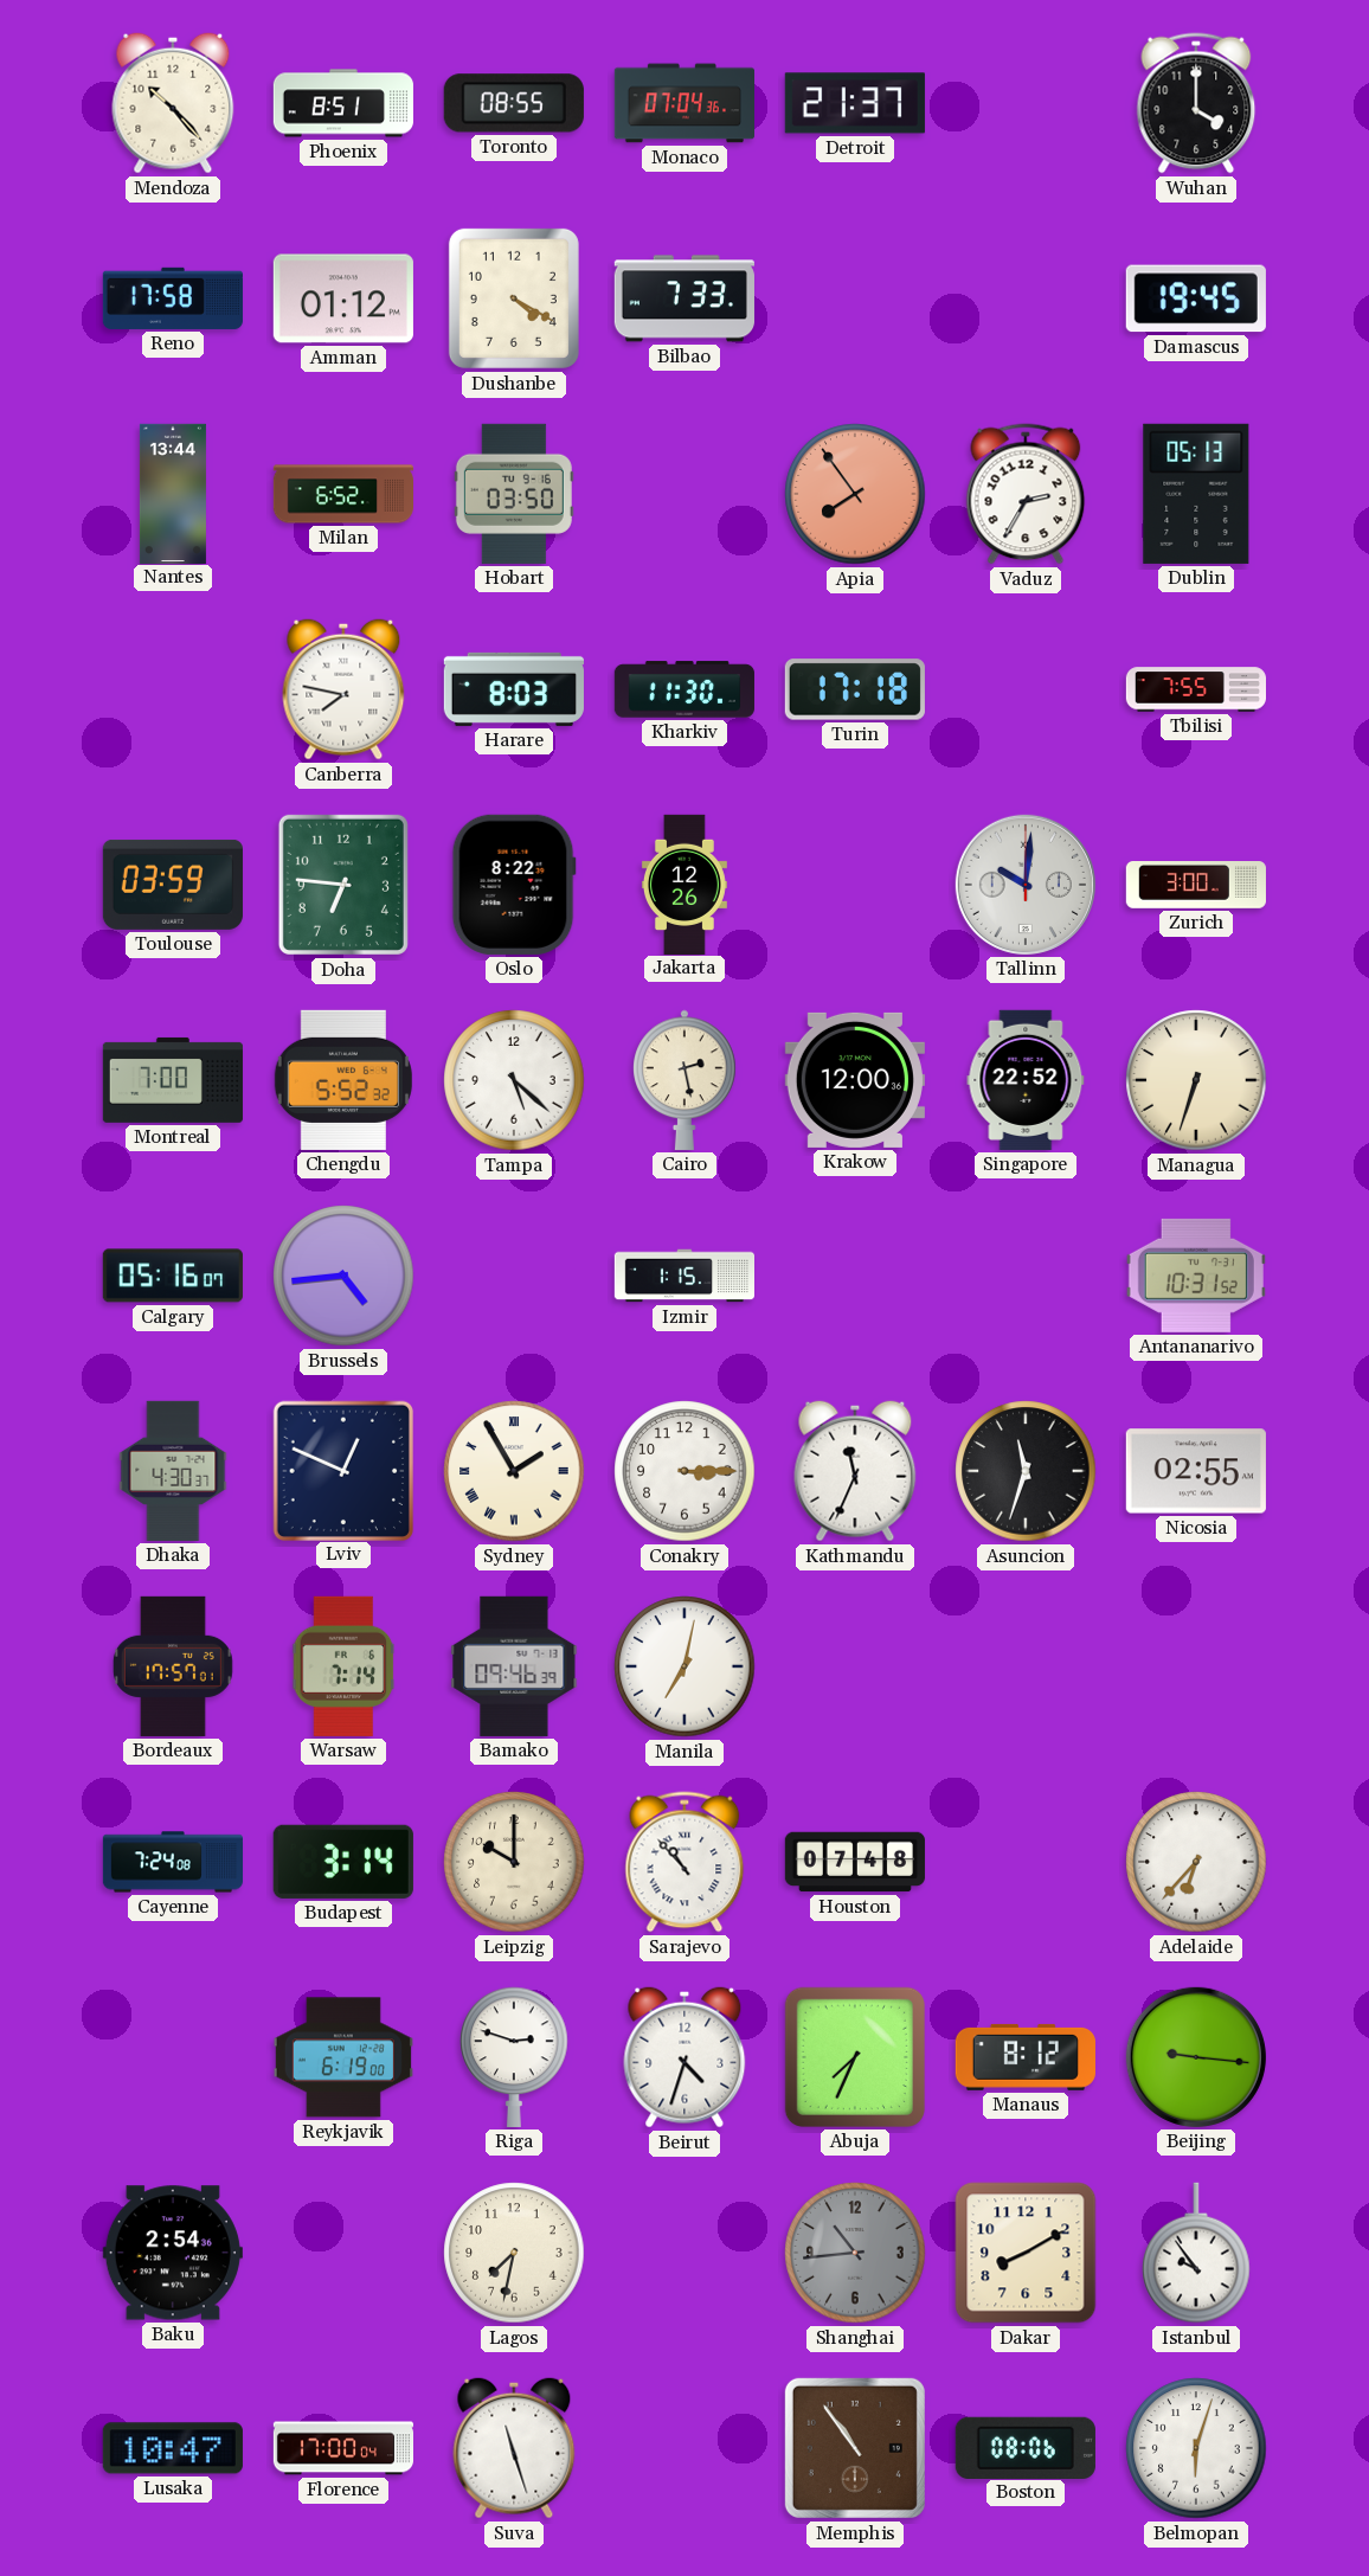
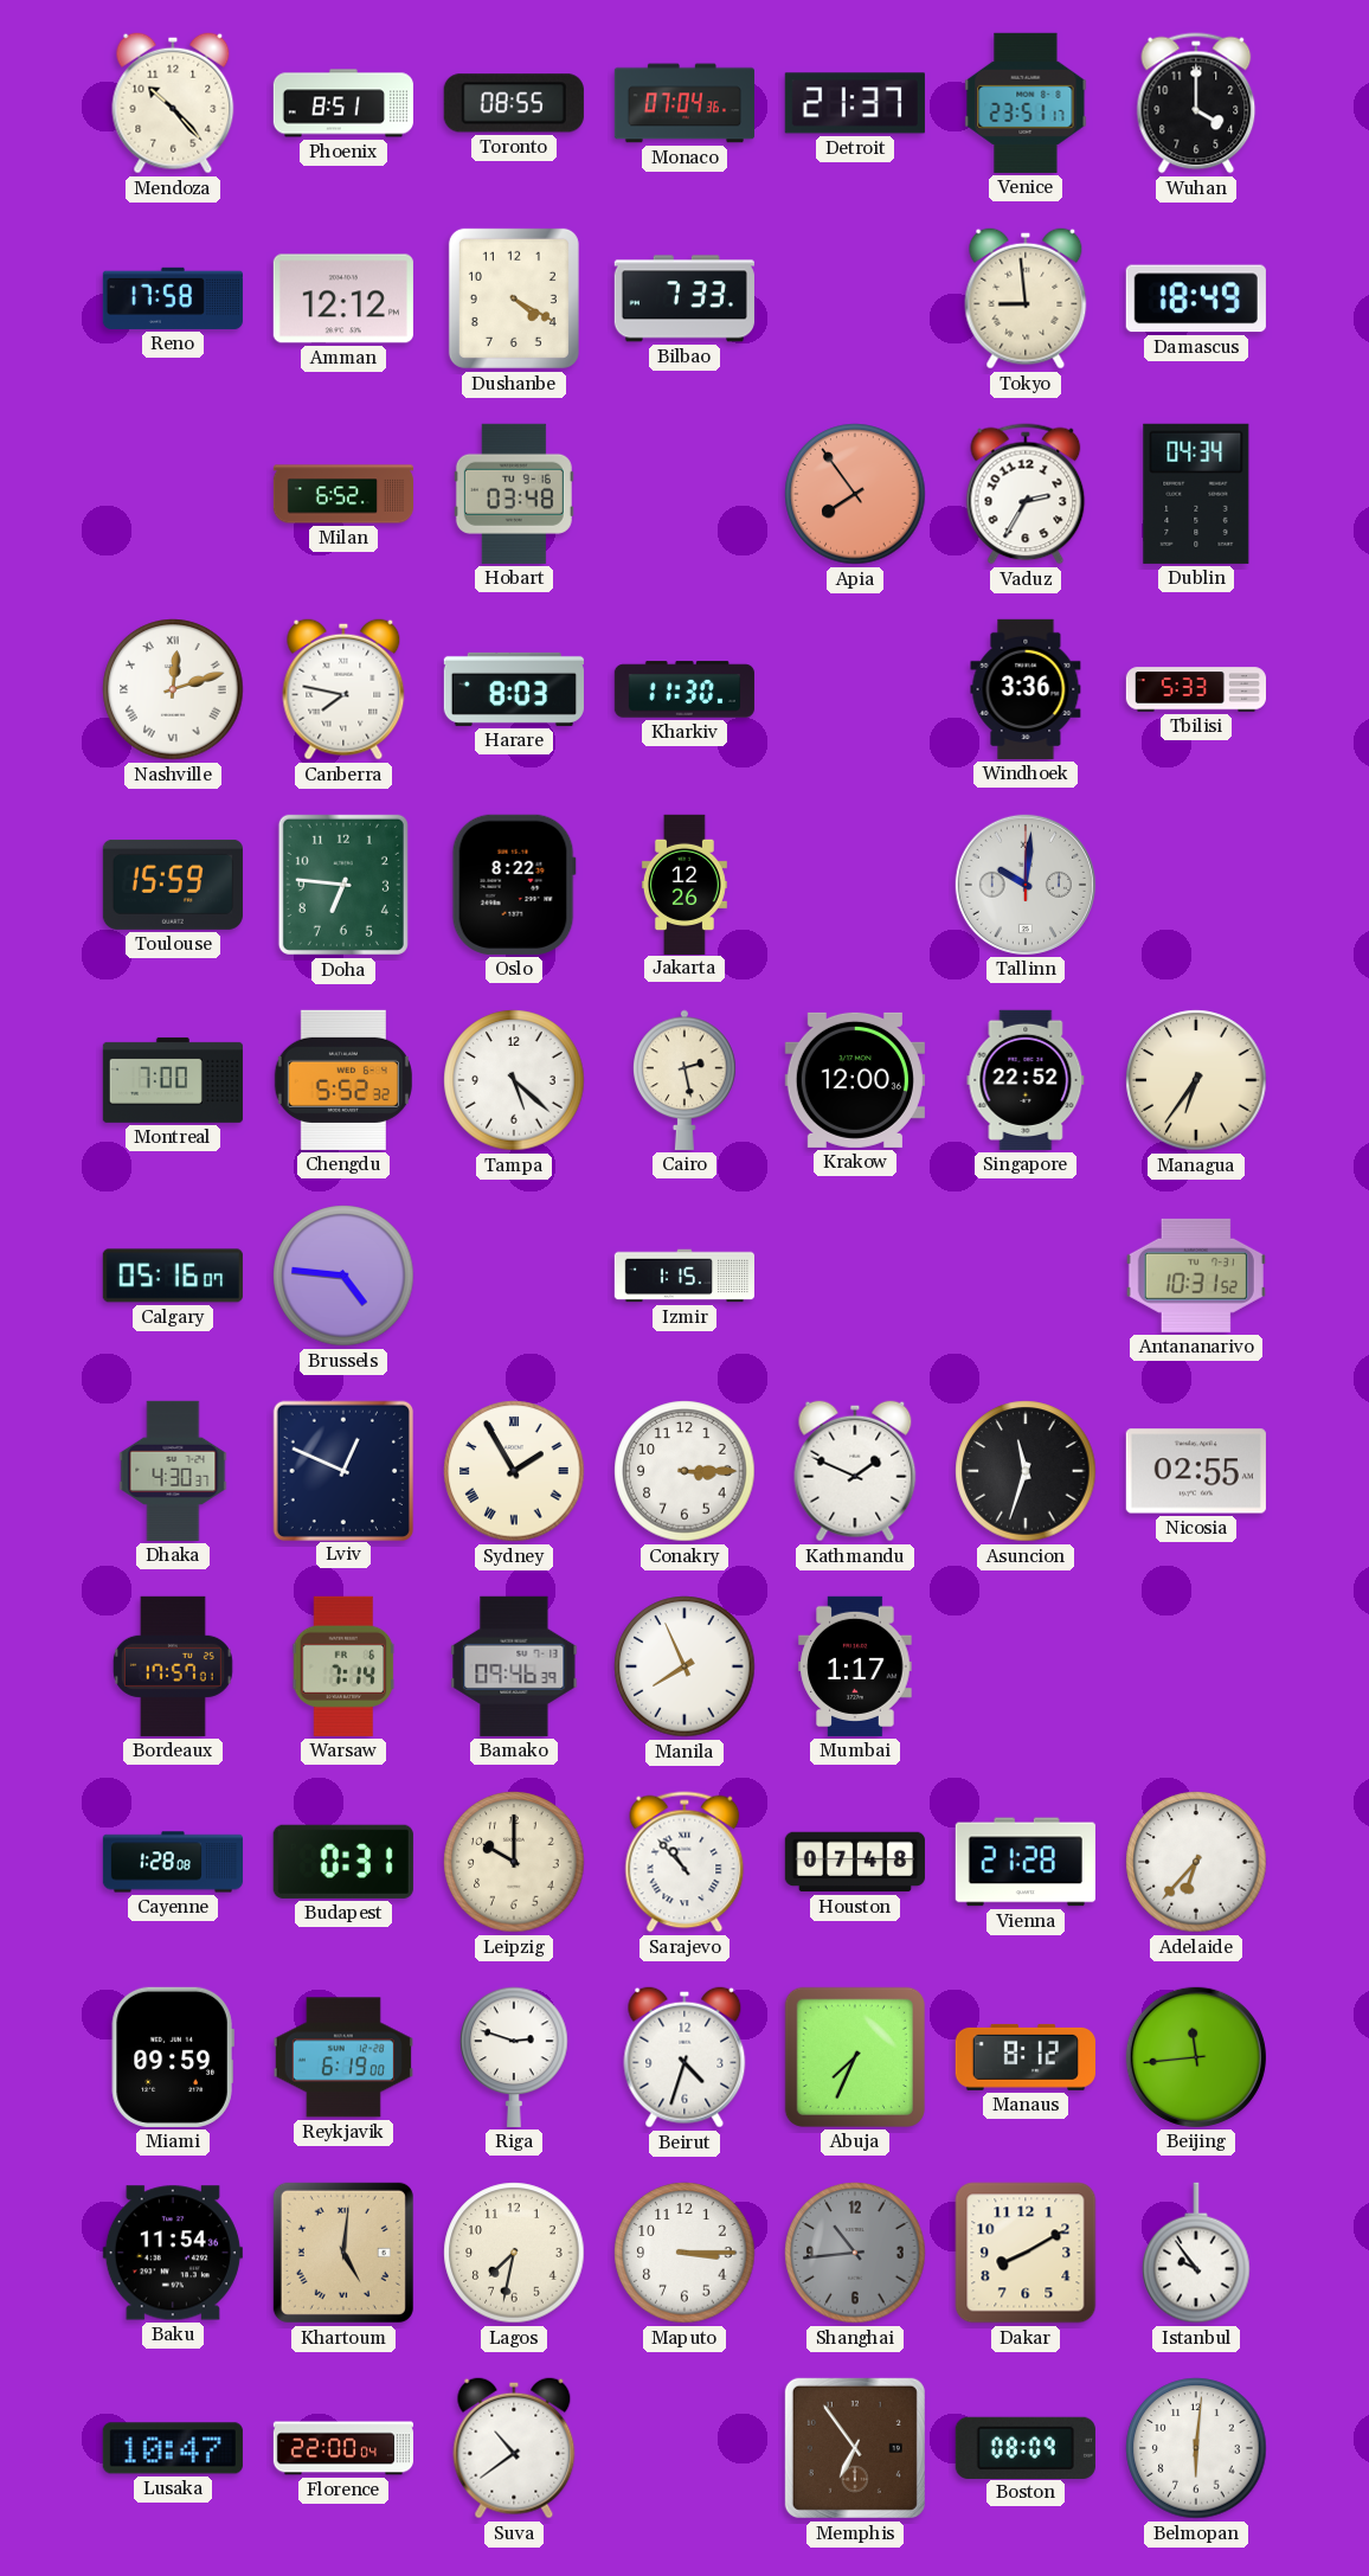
Venice: none -> 23:51 (1026, 103)
Amman: 01:12 -> 12:12 (343, 298)
Tokyo: none -> 8:59 (1026, 298)
Damascus: 19:45 -> 18:49 (1196, 298)
Nantes: 13:44 -> none (173, 493)
Hobart: 03:50 -> 03:48 (514, 494)
Dublin: 05:13 -> 04:34 (1196, 494)
Nashville: none -> 12:12 (173, 689)
Turin: 17:18 -> none (855, 689)
Windhoek: none -> 3:36 (1026, 689)
Tbilisi: 7:55 -> 5:33 (1195, 689)
Toulouse: 03:59 -> 15:59 (173, 885)
Zurich: 3:00 -> none (1196, 886)
Managua: 6:33 -> 6:36 (1196, 1080)
Brussels: 4:44 -> 4:46 (343, 1276)
Kathmandu: 11:34 -> 1:49 (855, 1471)
Manila: 7:02 -> 7:56 (685, 1666)
Mumbai: none -> 1:17 (855, 1666)
Cayenne: 7:24 -> 1:28 (172, 1862)
Budapest: 3:14 -> 0:31 (343, 1862)
Vienna: none -> 21:28 (1026, 1862)
Miami: none -> 09:59 (173, 2057)
Beijing: 9:16 -> 11:44 (1196, 2057)
Baku: 2:54 -> 11:54 (173, 2253)
Khartoum: none -> 5:01 (343, 2253)
Maputo: none -> 3:15 (685, 2253)
Florence: 17:00 -> 22:00 (342, 2448)
Suva: 11:27 -> 10:39 (514, 2448)
Memphis: 10:54 -> 6:54 (855, 2448)
Boston: 08:06 -> 08:09 (1026, 2447)
Belmopan: 6:03 -> 6:01 (1196, 2448)
